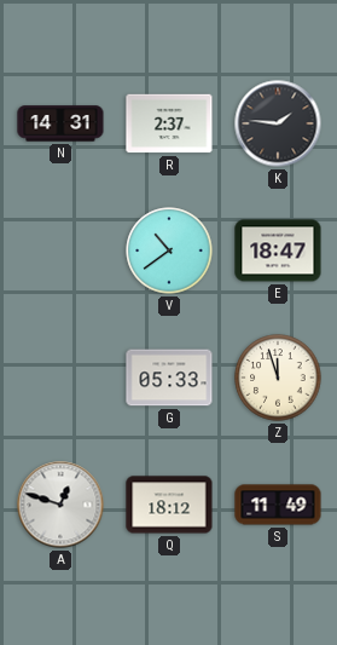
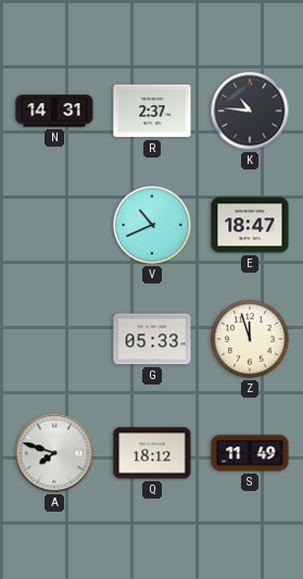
K: 1:46 -> 10:46 (250, 111)
V: 10:39 -> 10:41 (152, 225)
A: 12:48 -> 7:48 (54, 453)
